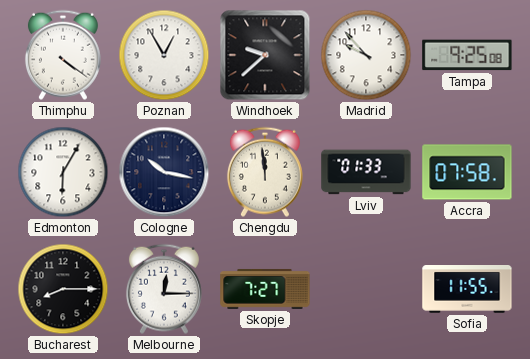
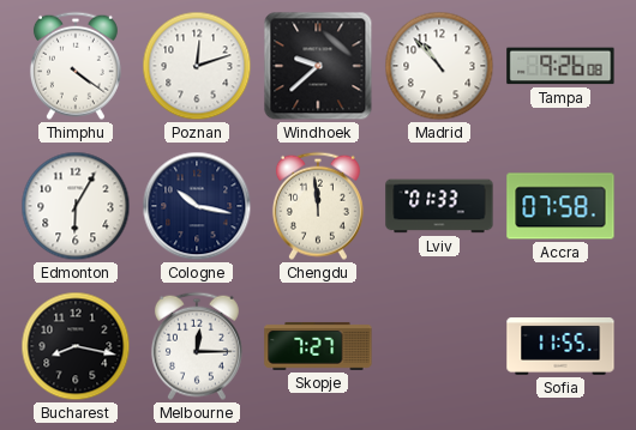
Poznan: 12:55 -> 12:12 (197, 66)
Madrid: 9:53 -> 10:53 (439, 66)
Tampa: 9:25 -> 9:26 (560, 66)
Bucharest: 8:15 -> 8:17 (76, 346)
